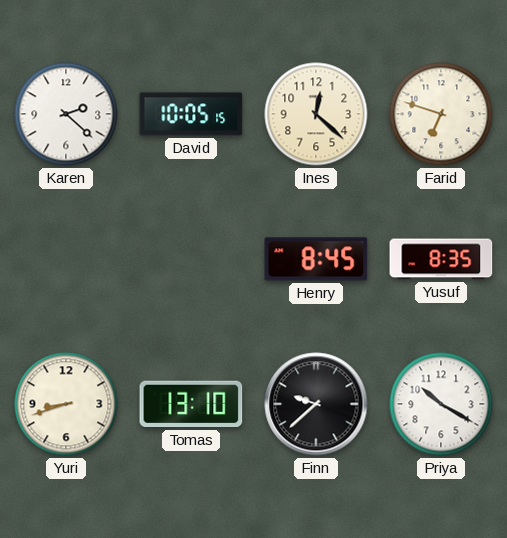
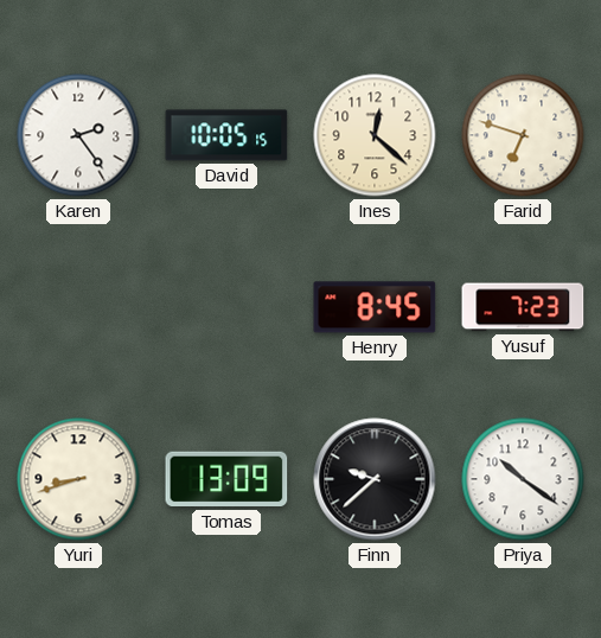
Karen: 2:22 -> 2:24 (78, 135)
Yusuf: 8:35 -> 7:23 (523, 307)
Tomas: 13:10 -> 13:09 (226, 479)
Priya: 10:20 -> 10:21 (523, 479)
